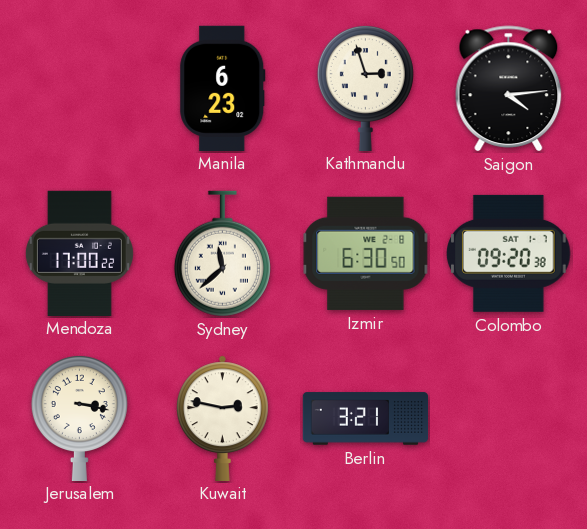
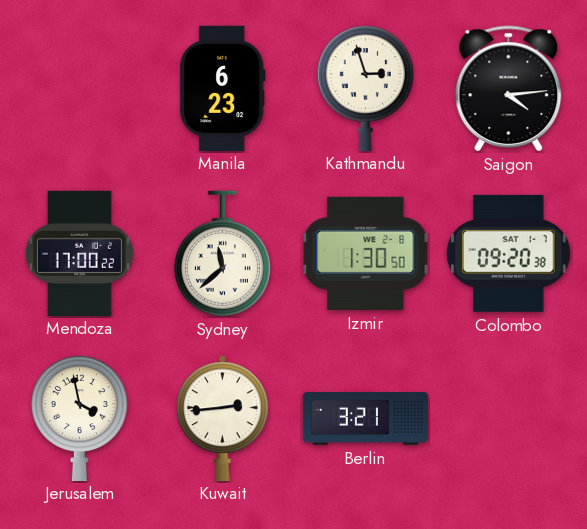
Izmir: 6:30 -> 1:30 (366, 253)
Jerusalem: 3:17 -> 3:58 (79, 417)
Kuwait: 2:47 -> 2:44 (222, 418)
